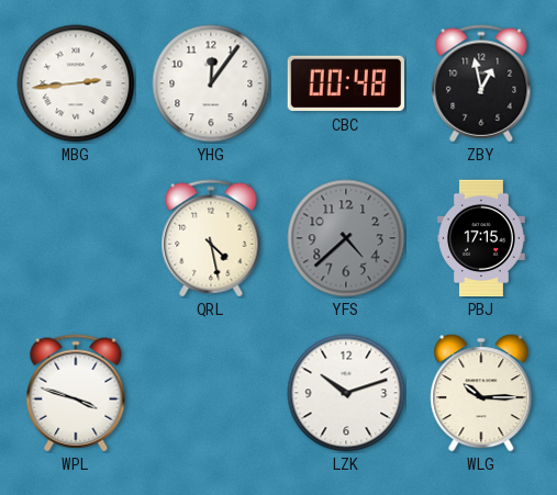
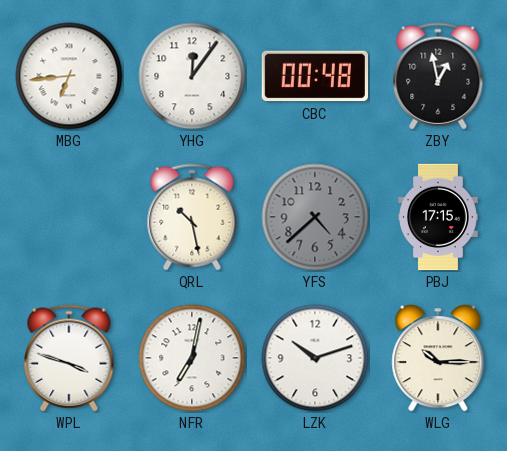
MBG: 2:44 -> 6:44 (69, 76)
QRL: 4:28 -> 10:28 (192, 217)
NFR: none -> 7:02 (192, 358)
